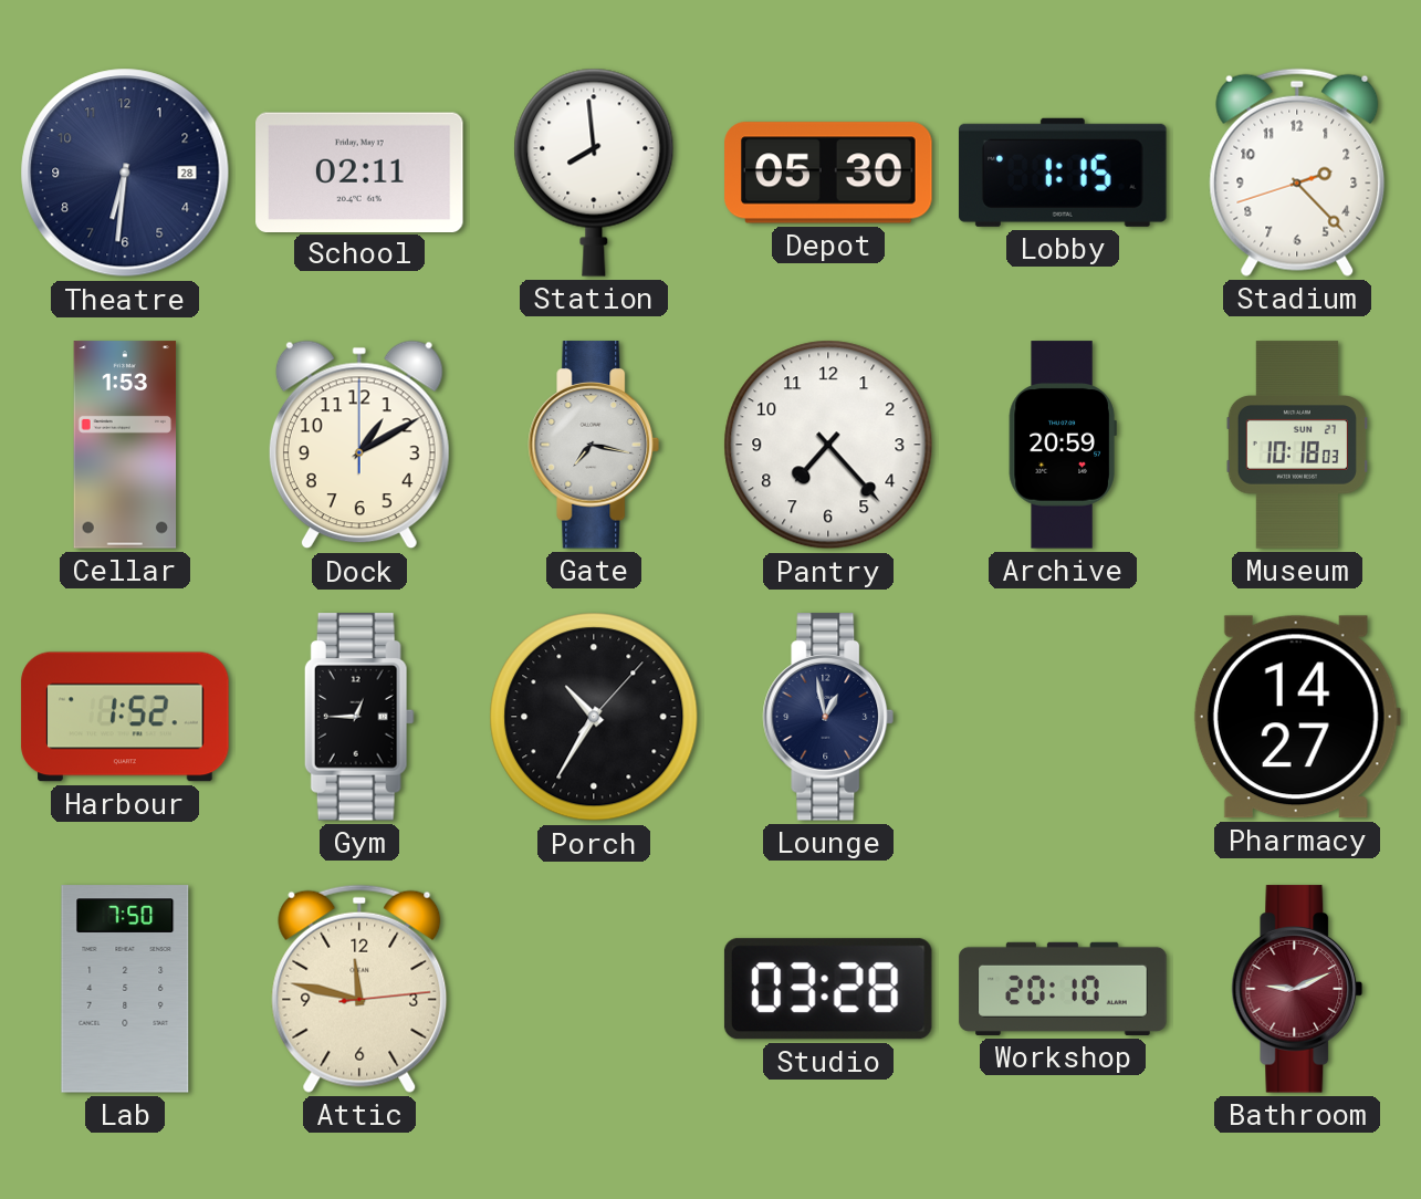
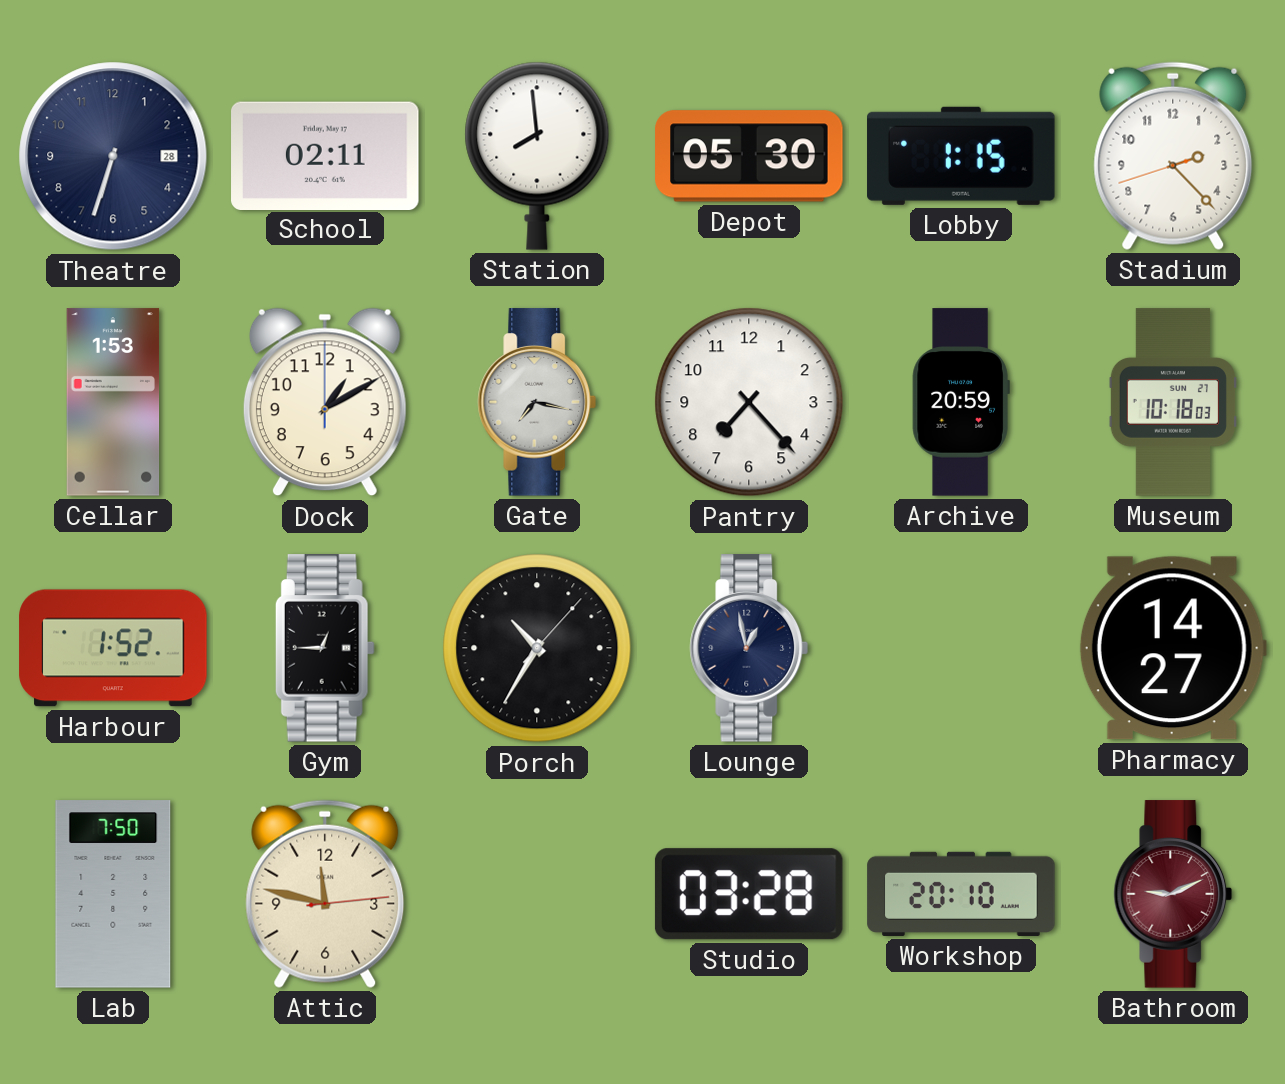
Theatre: 6:31 -> 6:33 (113, 156)
